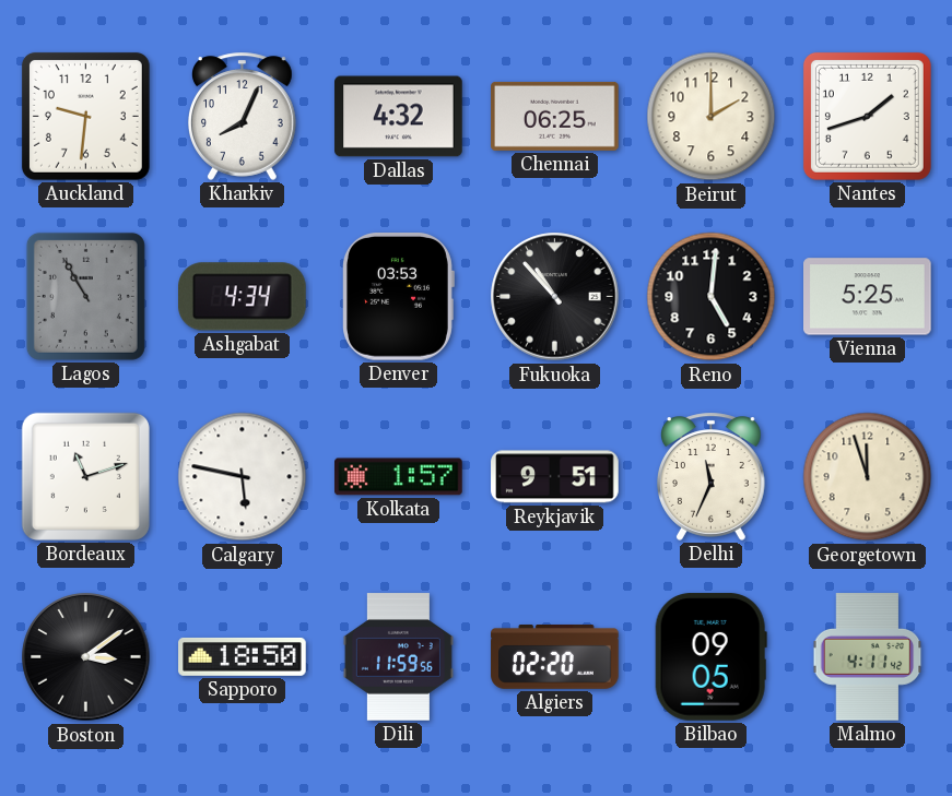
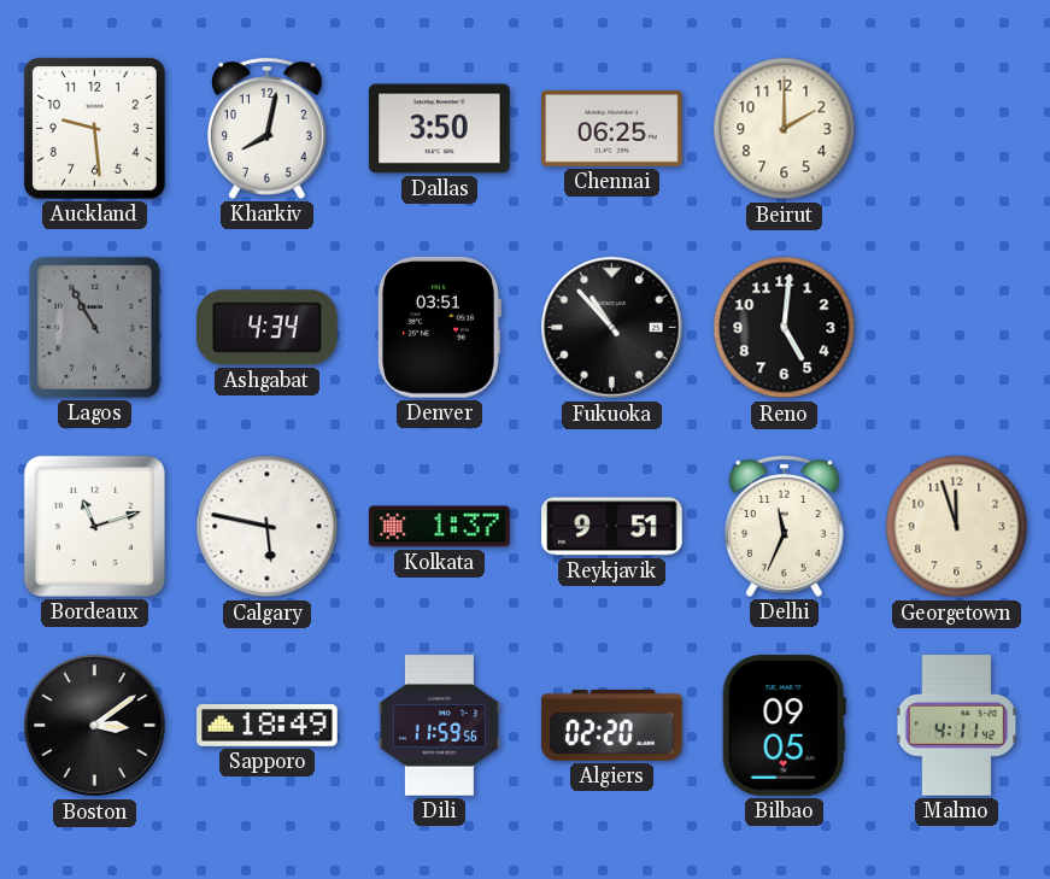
Auckland: 9:31 -> 9:29 (94, 128)
Kharkiv: 8:04 -> 8:02 (268, 128)
Dallas: 4:32 -> 3:50 (440, 129)
Nantes: 1:42 -> none (867, 116)
Denver: 03:53 -> 03:51 (439, 328)
Vienna: 5:25 -> none (868, 297)
Kolkata: 1:57 -> 1:37 (440, 527)
Sapporo: 18:50 -> 18:49 (268, 725)
